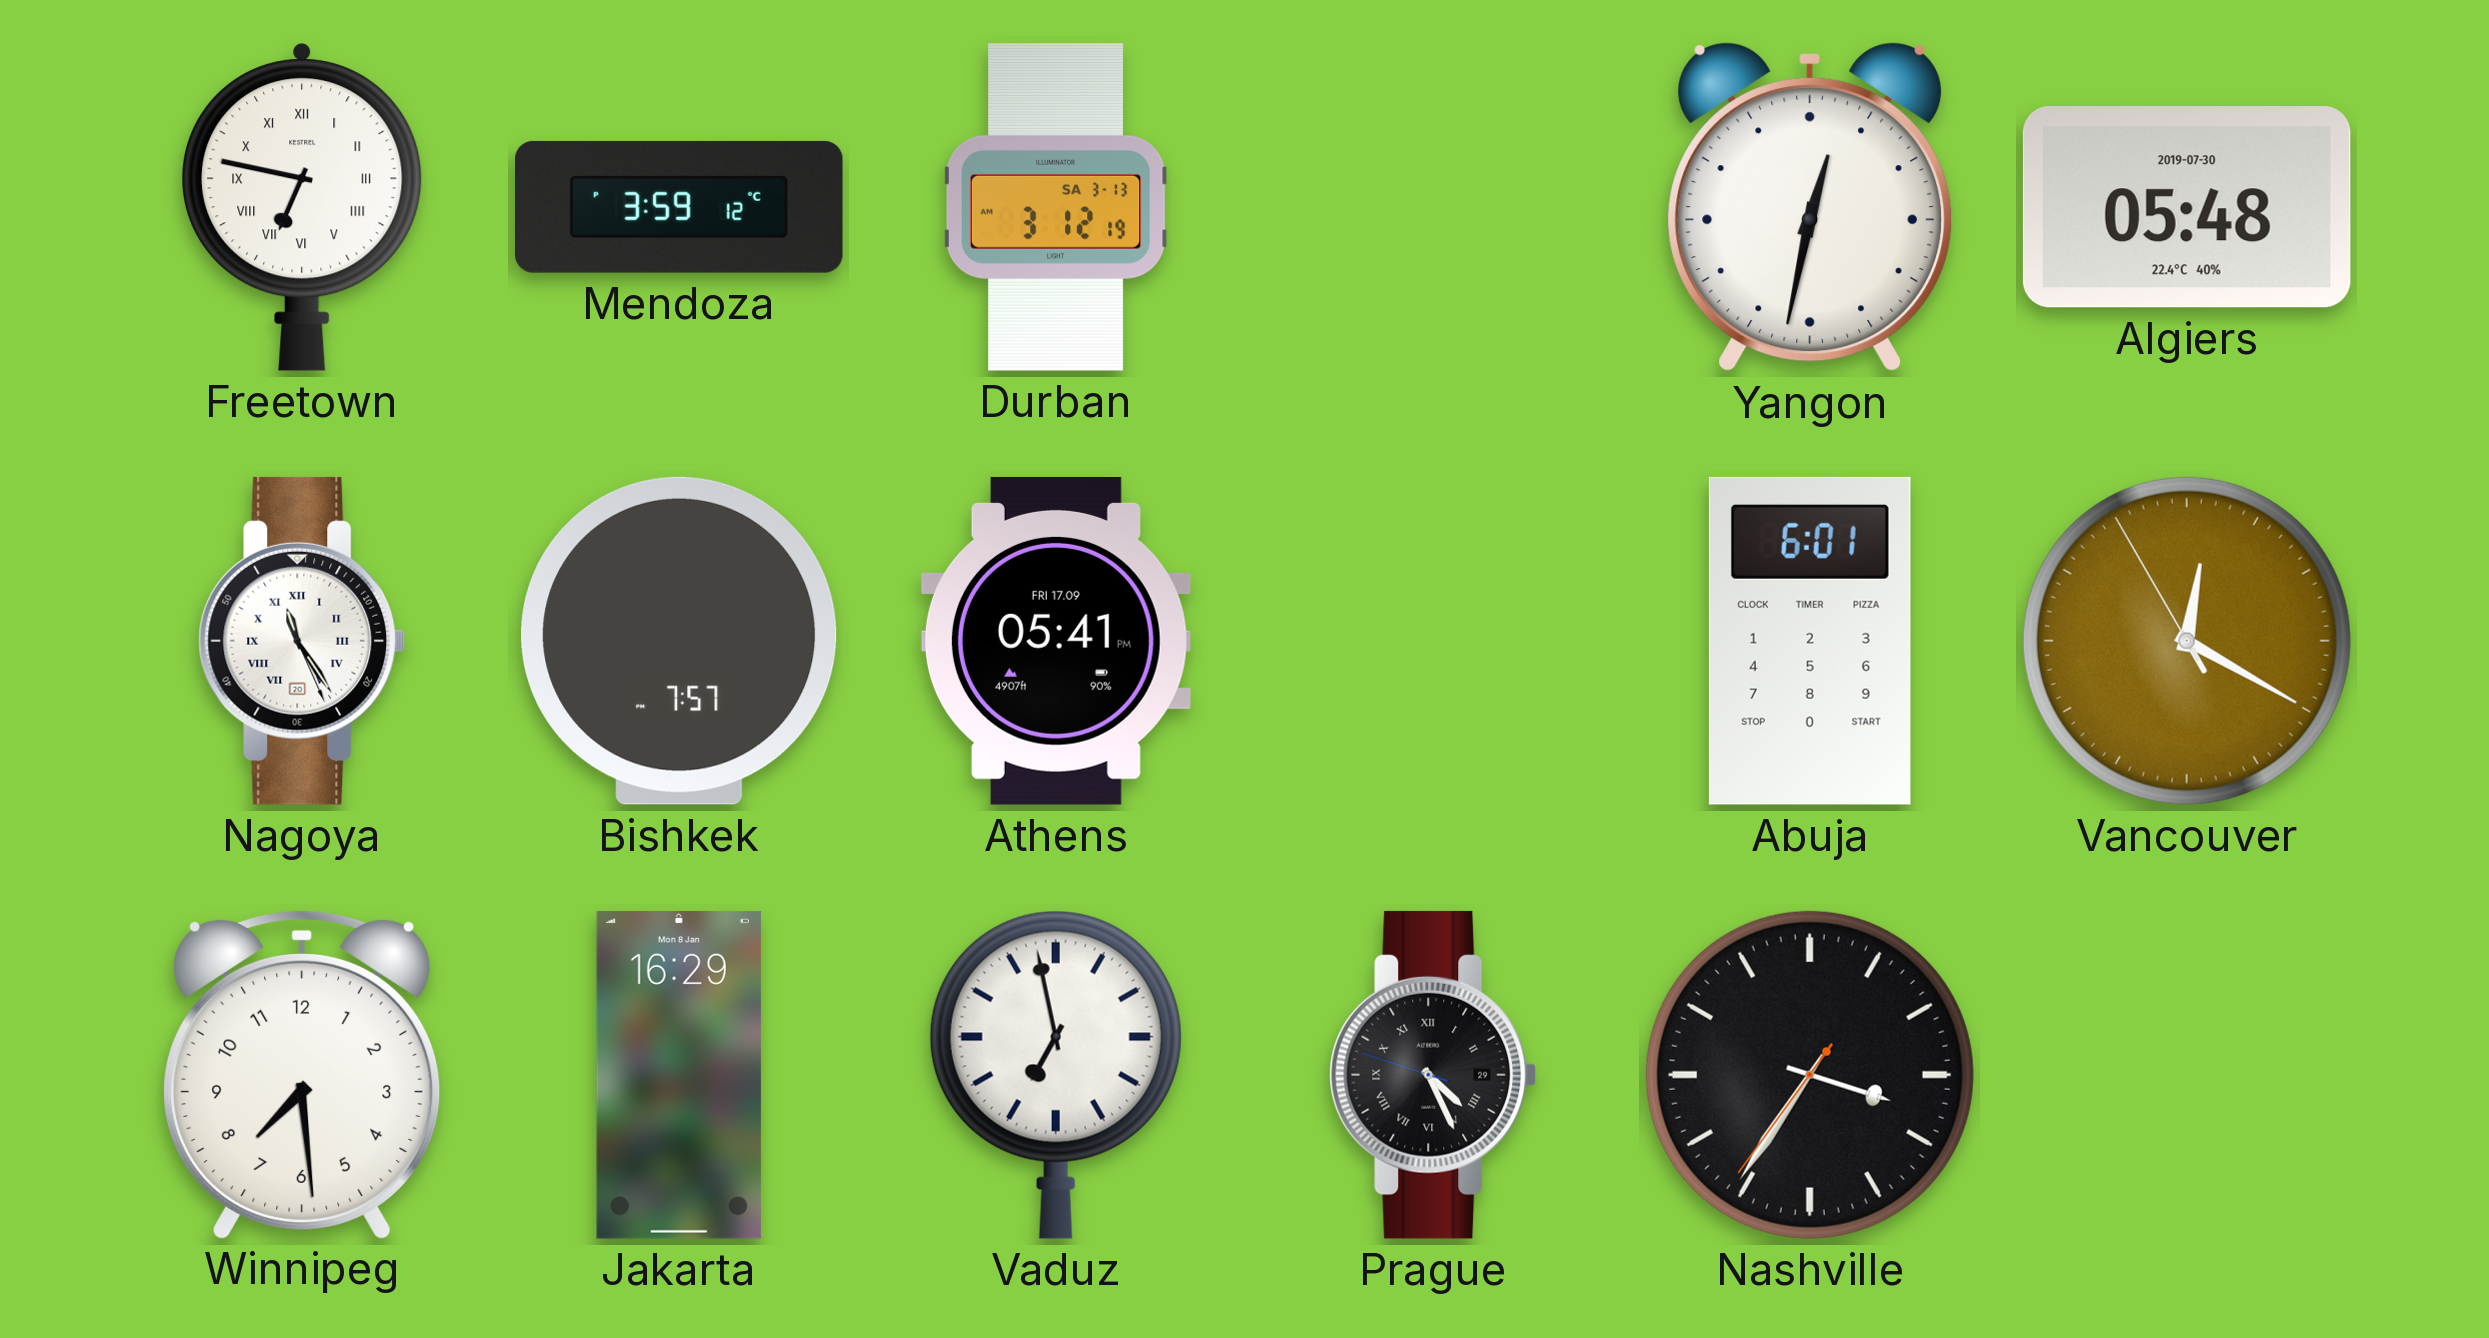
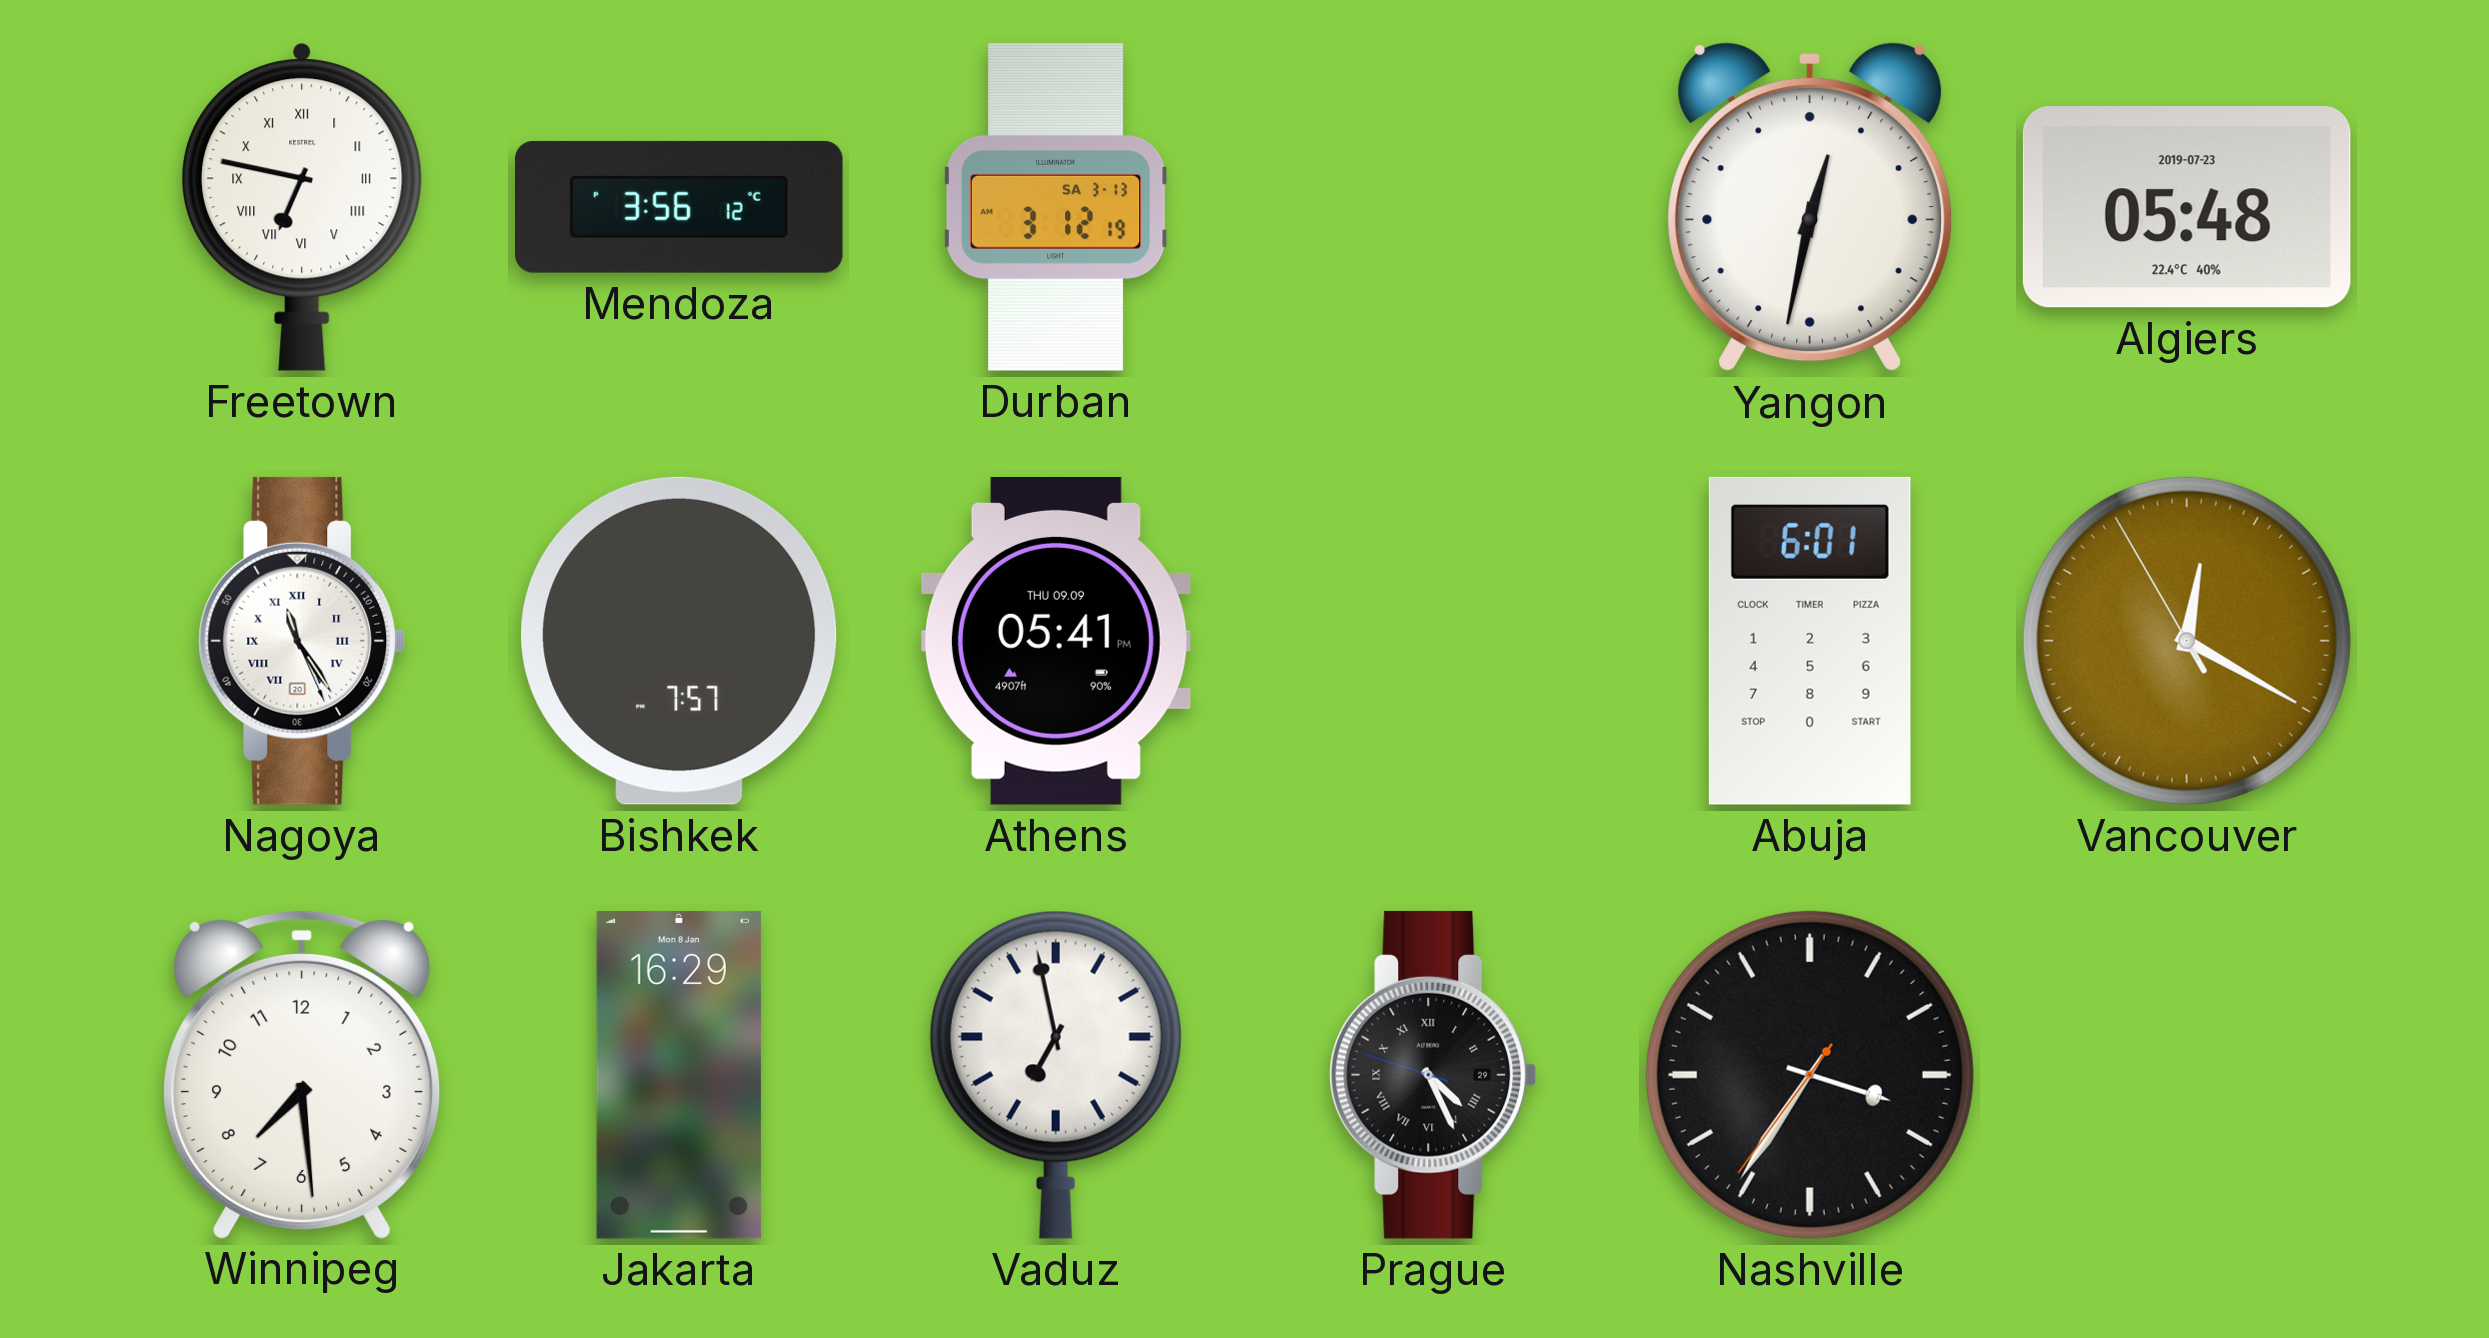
Mendoza: 3:59 -> 3:56 (680, 207)
Algiers date: 2019-07-30 -> 2019-07-23 (2187, 207)
Athens date: FRI 17.09 -> THU 09.09 (1056, 641)
